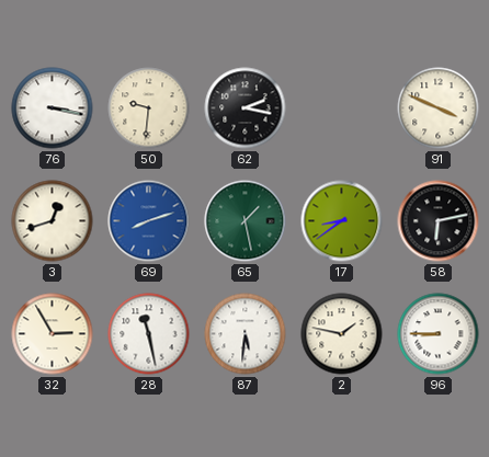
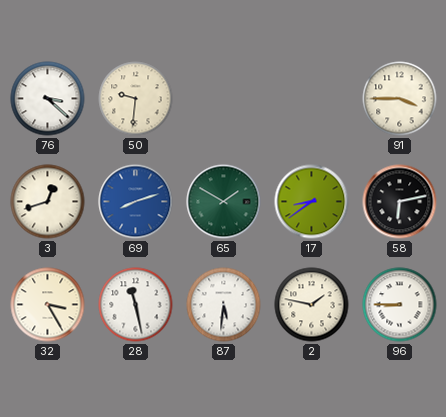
76: 3:17 -> 3:22 (48, 99)
62: 2:17 -> none (246, 108)
91: 3:49 -> 3:45 (400, 99)
65: 1:28 -> 1:50 (224, 202)
32: 2:55 -> 3:25 (48, 305)
